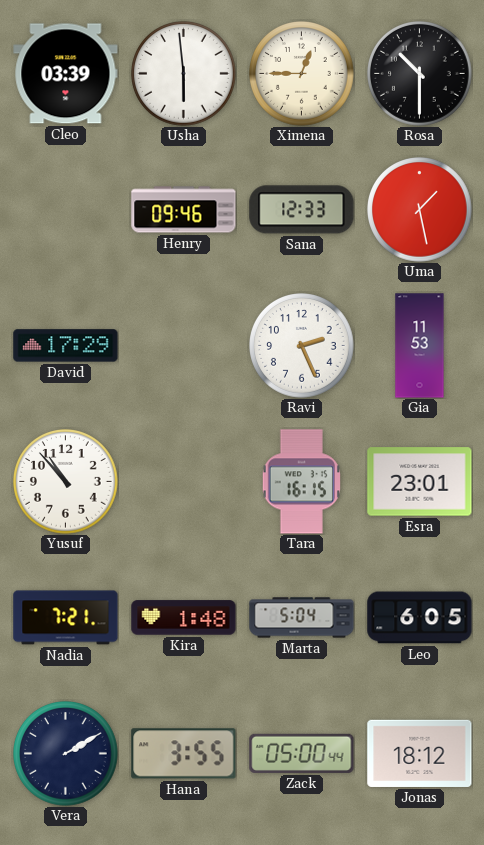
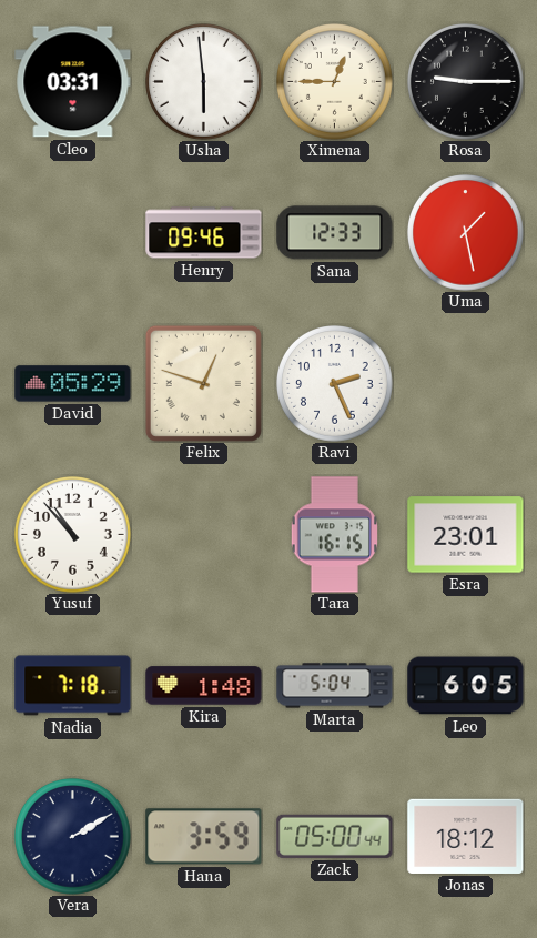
Cleo: 03:39 -> 03:31 (73, 82)
Rosa: 10:30 -> 9:15 (466, 82)
David: 17:29 -> 05:29 (73, 384)
Felix: none -> 12:48 (203, 383)
Gia: 11:53 -> none (420, 346)
Nadia: 7:21 -> 7:18 (73, 686)
Hana: 3:55 -> 3:59 (204, 837)
